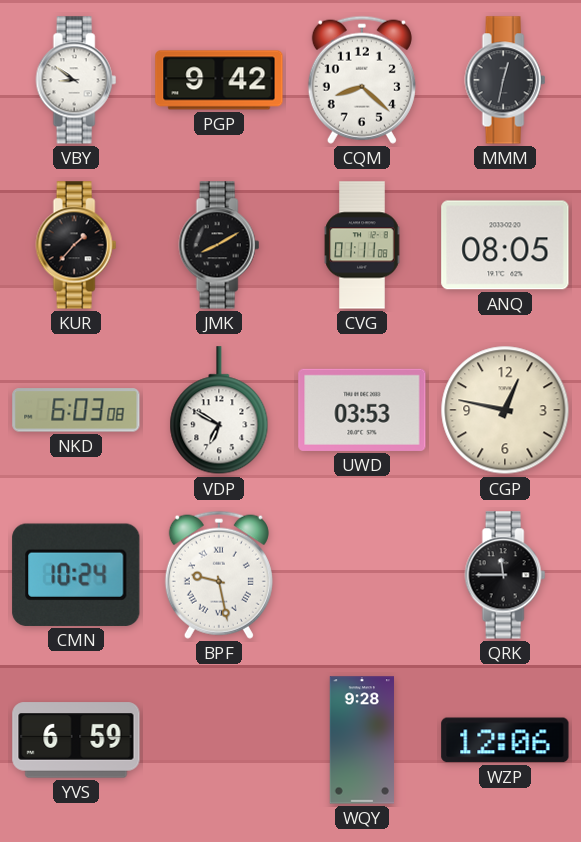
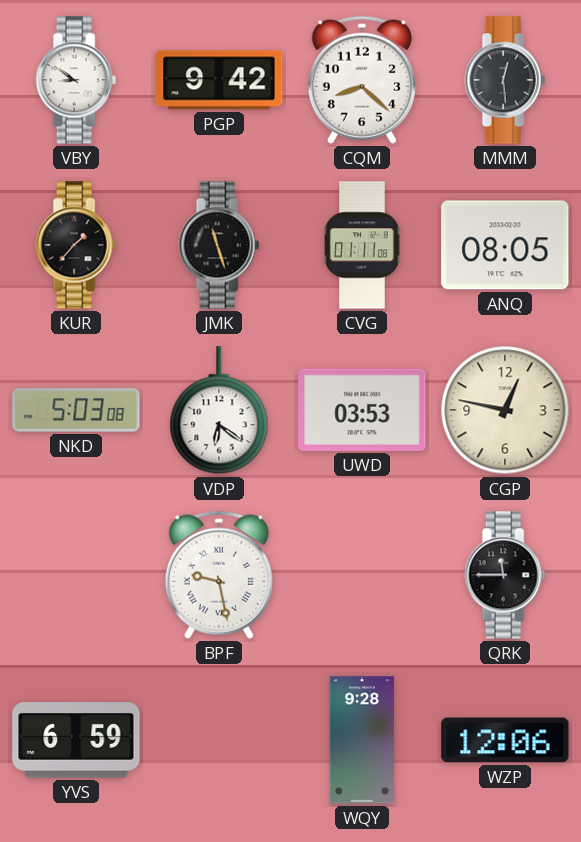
MMM: 12:32 -> 12:29 (505, 80)
JMK: 8:10 -> 11:27 (219, 245)
NKD: 6:03 -> 5:03 (76, 410)
VDP: 6:50 -> 6:21 (219, 411)
CMN: 10:24 -> none (76, 575)
